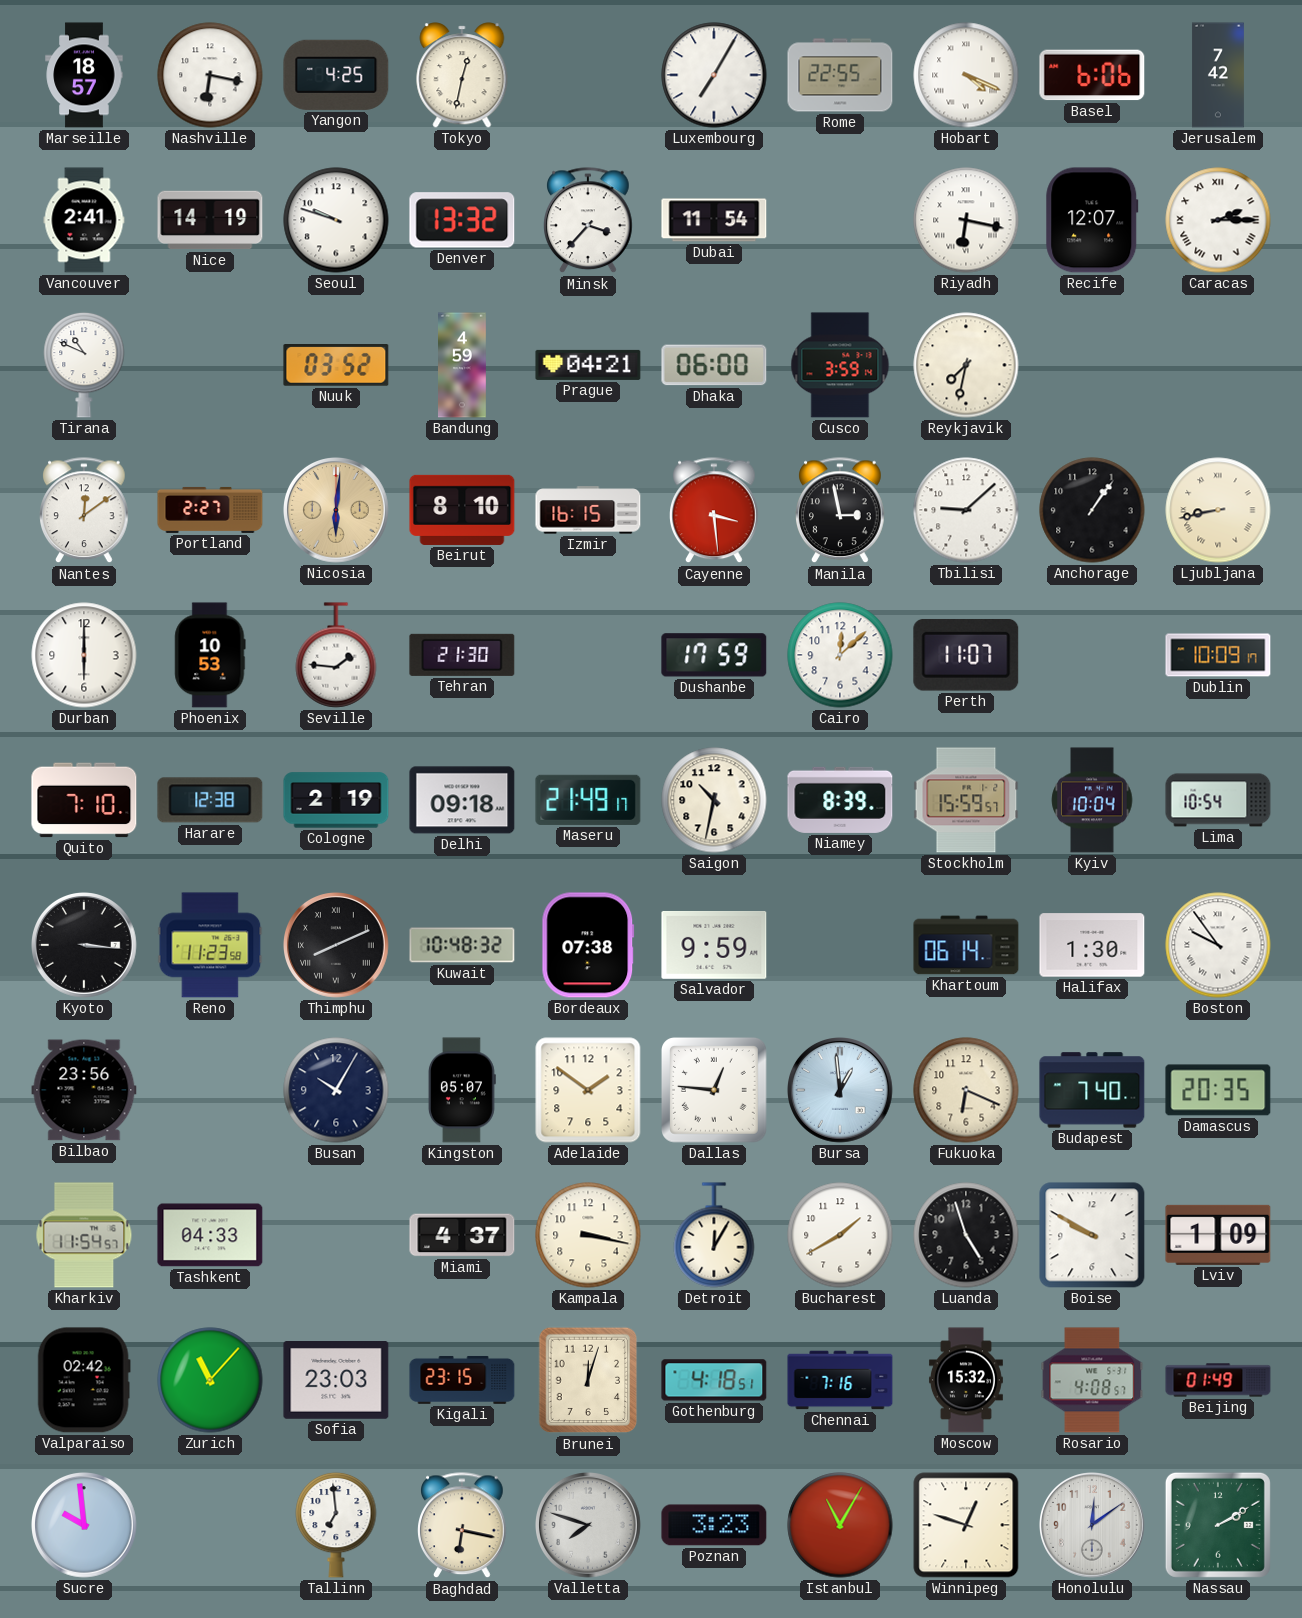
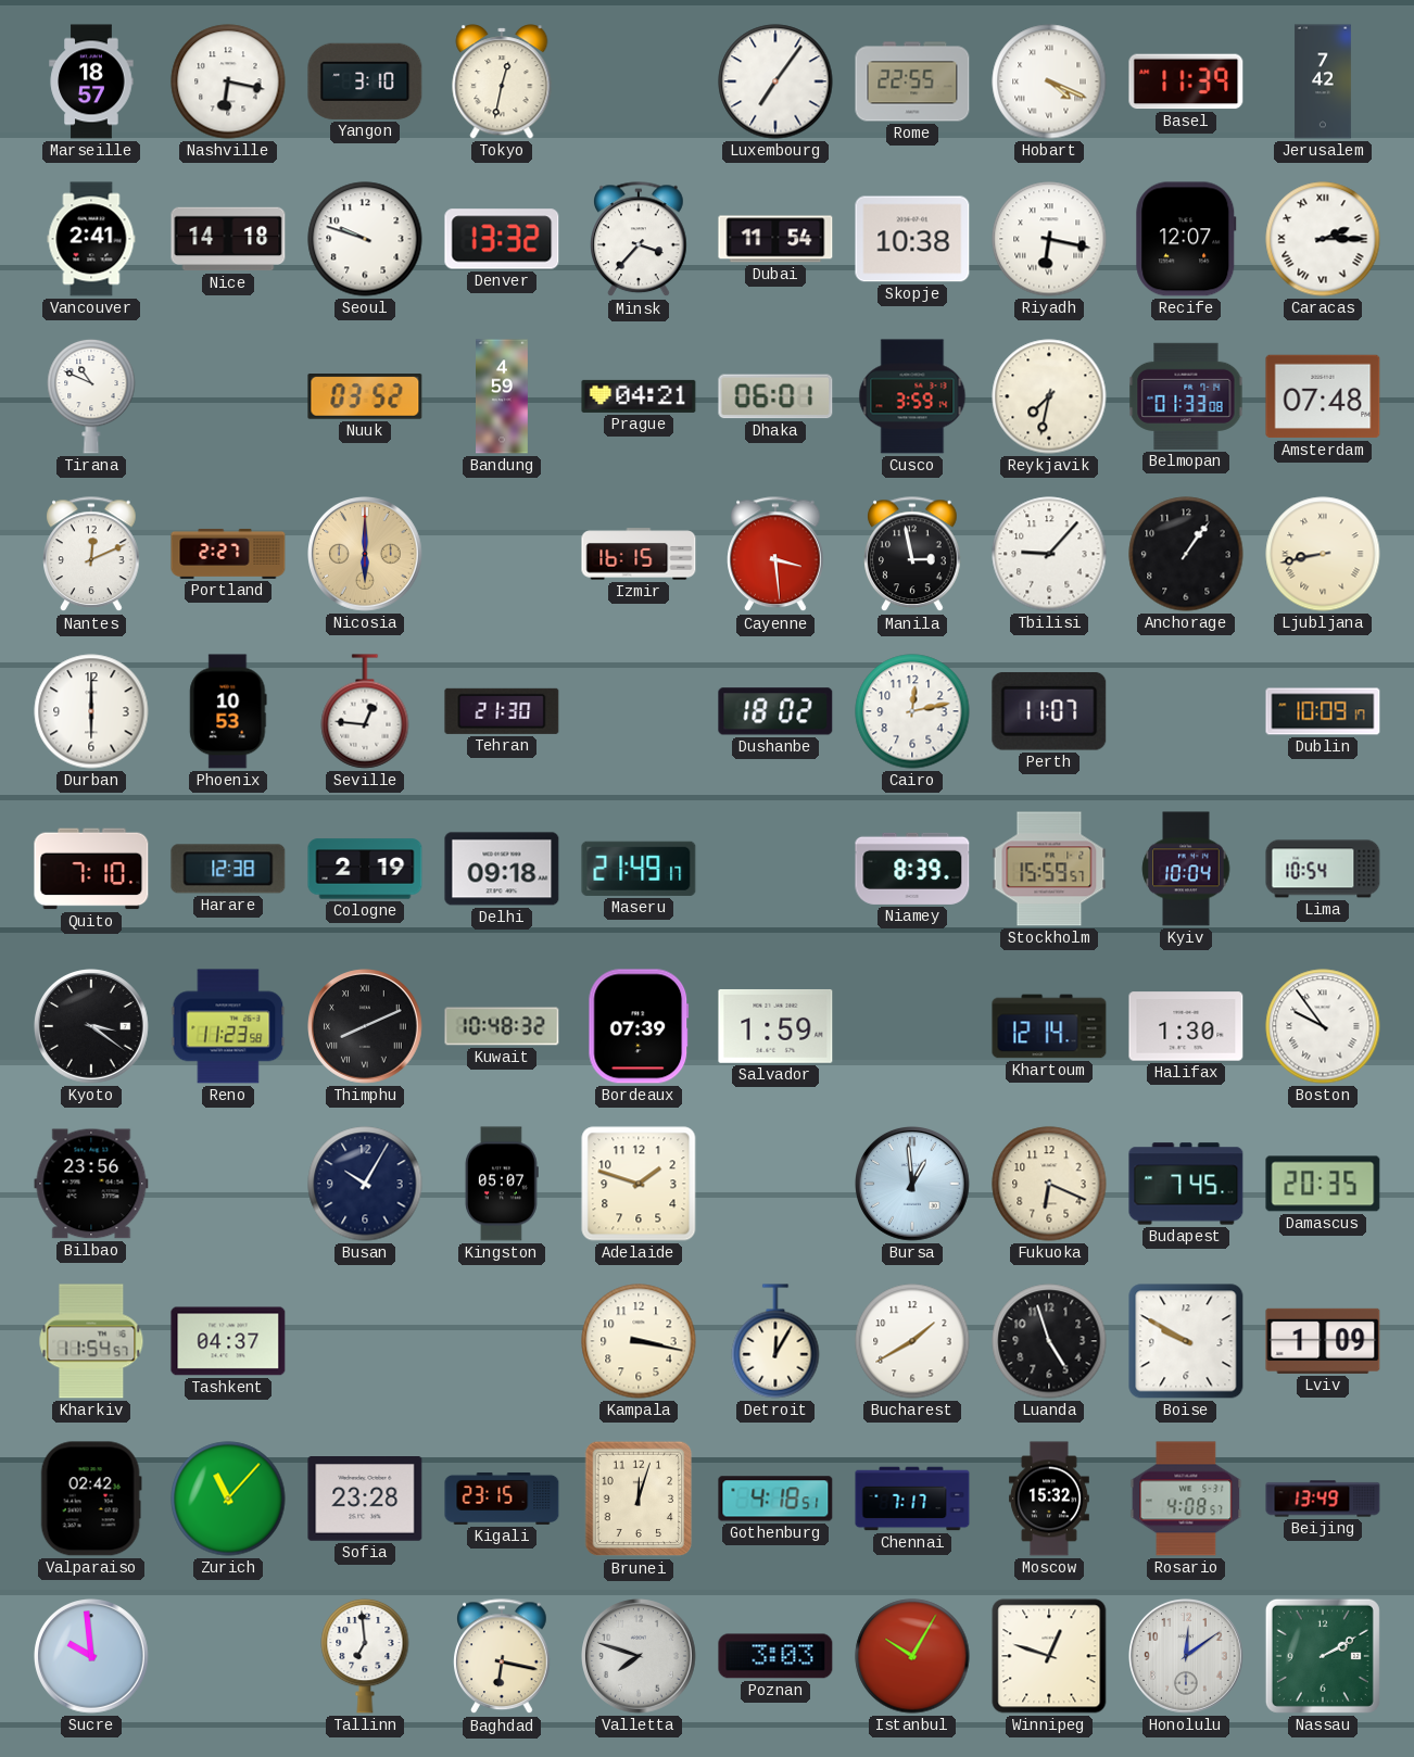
Yangon: 4:25 -> 3:10 (365, 81)
Luxembourg: 7:05 -> 7:06 (775, 81)
Basel: 6:06 -> 11:39 (1186, 81)
Nice: 14:19 -> 14:18 (228, 239)
Skopje: none -> 10:38 (912, 239)
Dhaka: 06:00 -> 06:01 (775, 396)
Belmopan: none -> 01:33 (1186, 396)
Amsterdam: none -> 07:48 (1323, 396)
Nantes: 12:09 -> 12:11 (92, 555)
Nicosia: 6:01 -> 6:00 (366, 555)
Beirut: 8:10 -> none (462, 510)
Tbilisi: 9:08 -> 9:07 (1049, 554)
Seville: 1:46 -> 12:46 (365, 711)
Dushanbe: 17:59 -> 18:02 (775, 711)
Cairo: 12:08 -> 12:13 (912, 711)
Saigon: 10:32 -> none (714, 800)
Kyoto: 3:16 -> 3:21 (92, 1027)
Bordeaux: 07:38 -> 07:39 (639, 1026)
Salvador: 9:59 -> 1:59 (775, 1026)
Khartoum: 06:14 -> 12:14 (1049, 1026)
Adelaide: 1:51 -> 1:48 (639, 1184)
Dallas: 12:46 -> none (715, 1091)
Budapest: 7:40 -> 7:45 (1186, 1184)
Tashkent: 04:33 -> 04:37 (228, 1341)
Miami: 4:37 -> none (462, 1235)
Sofia: 23:03 -> 23:28 (365, 1500)
Chennai: 7:16 -> 7:17 (912, 1499)
Beijing: 01:49 -> 13:49 (1323, 1499)
Poznan: 3:23 -> 3:03 (775, 1656)
Istanbul: 11:05 -> 10:05 (912, 1656)
